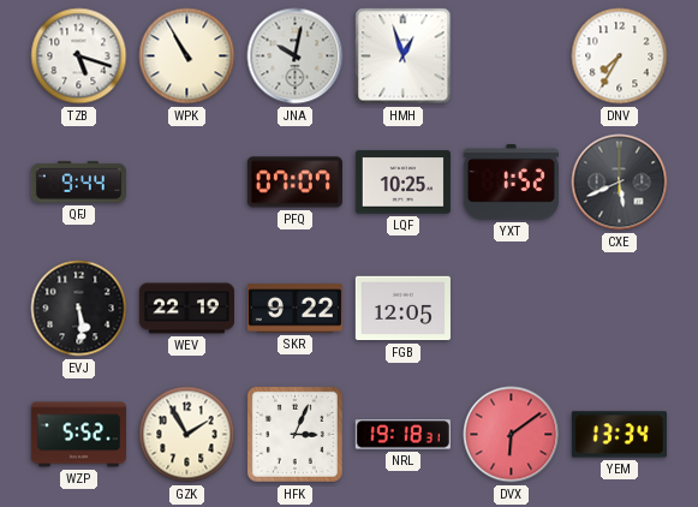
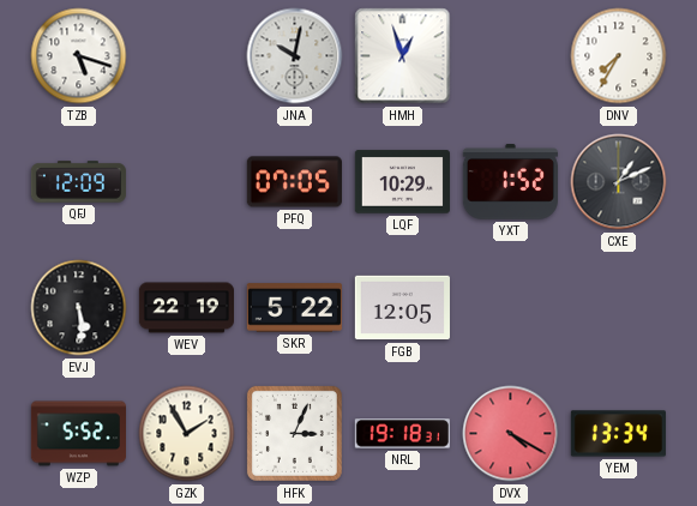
WPK: 10:55 -> none (187, 56)
QFJ: 9:44 -> 12:09 (78, 182)
PFQ: 07:07 -> 07:05 (294, 182)
LQF: 10:25 -> 10:29 (402, 182)
CXE: 5:41 -> 1:11 (619, 182)
SKR: 9:22 -> 5:22 (294, 308)
DVX: 6:09 -> 4:20 (511, 434)
